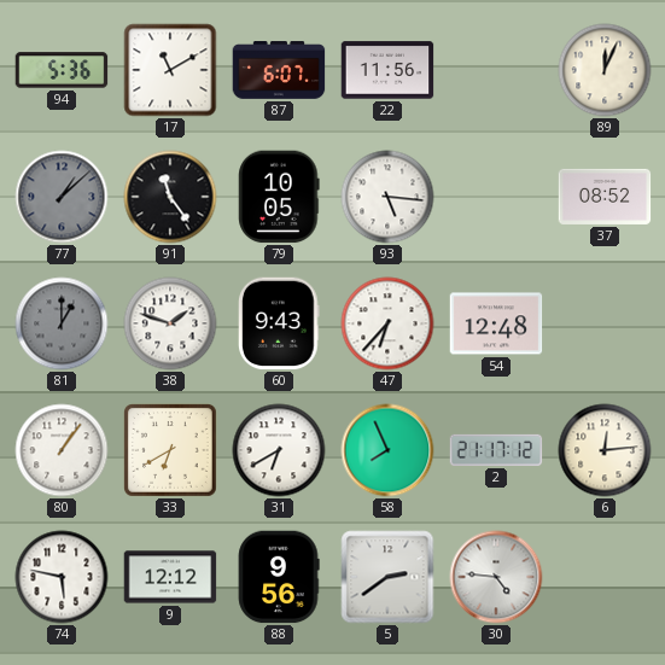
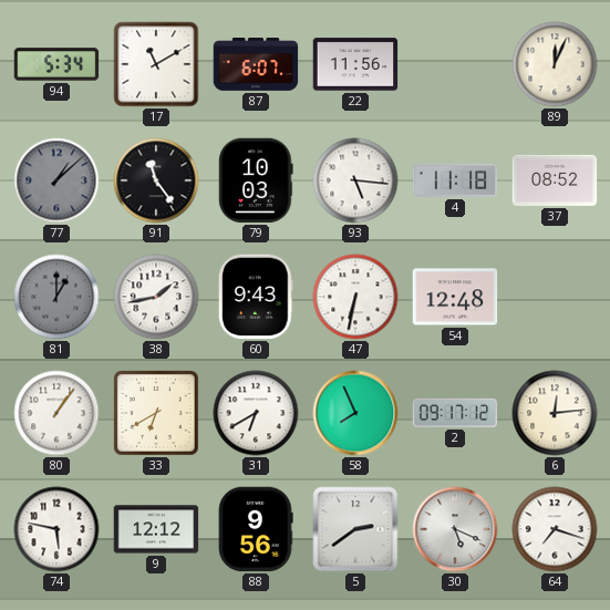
94: 5:36 -> 5:34 (56, 64)
79: 10:05 -> 10:03 (256, 180)
4: none -> 11:18 (455, 180)
38: 1:48 -> 1:43 (156, 297)
47: 6:37 -> 6:32 (355, 297)
2: 21:17 -> 09:17 (455, 413)
30: 4:46 -> 5:19 (455, 529)
64: none -> 7:18 (555, 529)
